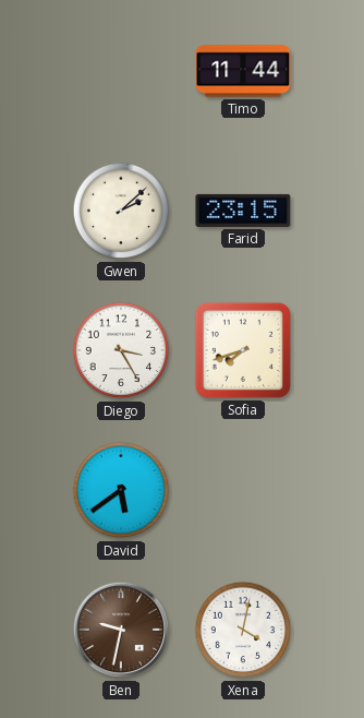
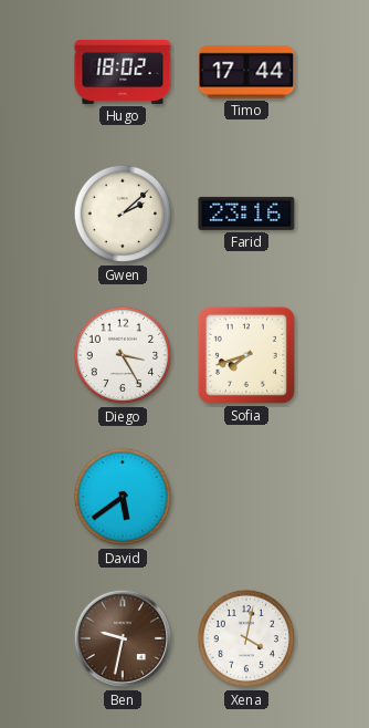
Hugo: none -> 18:02 (123, 72)
Timo: 11:44 -> 17:44 (246, 72)
Farid: 23:15 -> 23:16 (246, 214)
